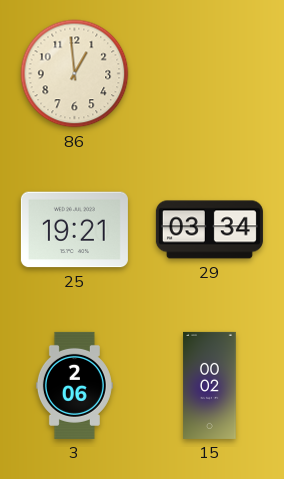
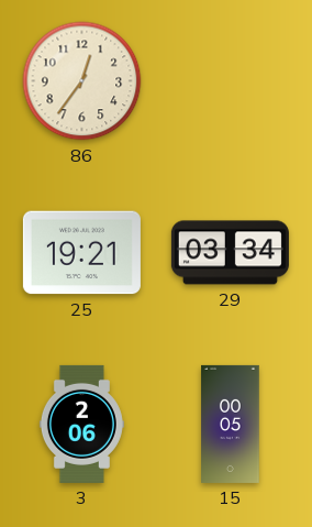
86: 12:59 -> 12:36 (82, 81)
15: 00:02 -> 00:05 (231, 424)
